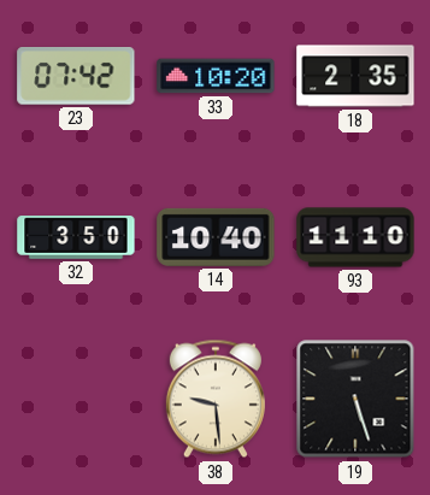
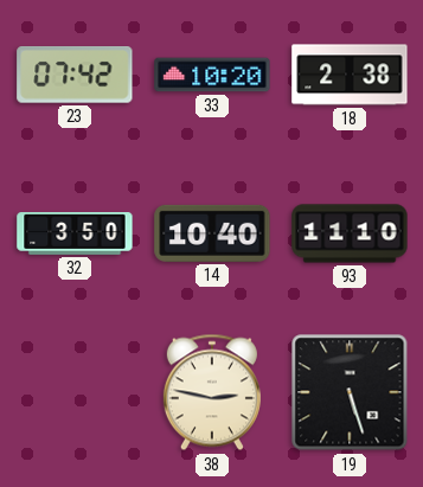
18: 2:35 -> 2:38 (350, 75)
38: 9:29 -> 2:47 (212, 392)
